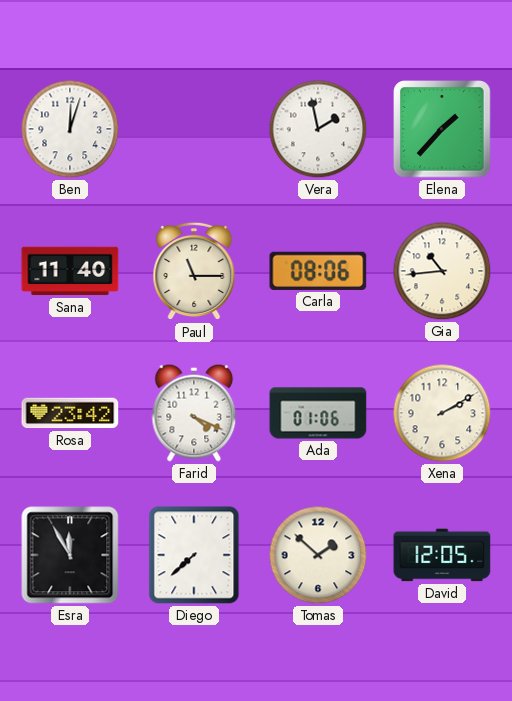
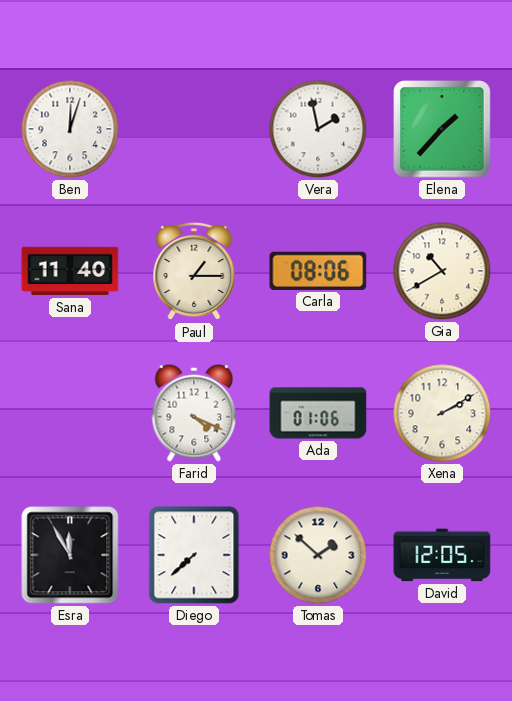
Paul: 11:15 -> 1:15 (194, 271)
Gia: 10:44 -> 10:40 (442, 271)
Rosa: 23:42 -> none (70, 413)
